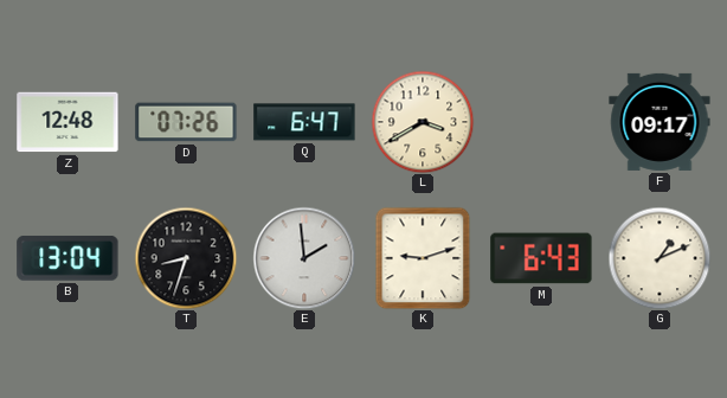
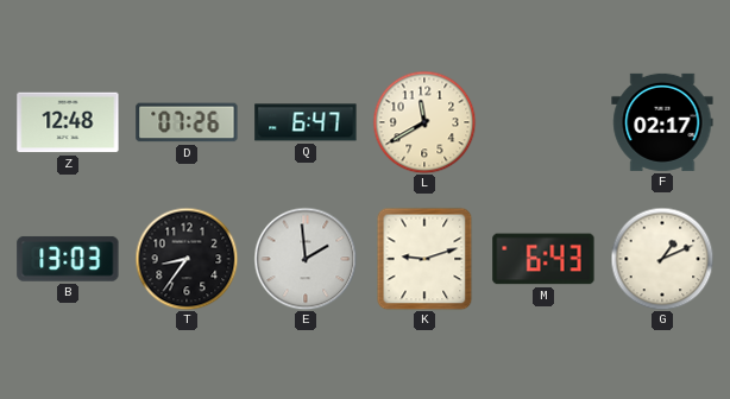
L: 3:40 -> 11:40 (424, 122)
F: 09:17 -> 02:17 (662, 122)
B: 13:04 -> 13:03 (68, 259)
T: 8:33 -> 8:36 (187, 259)
